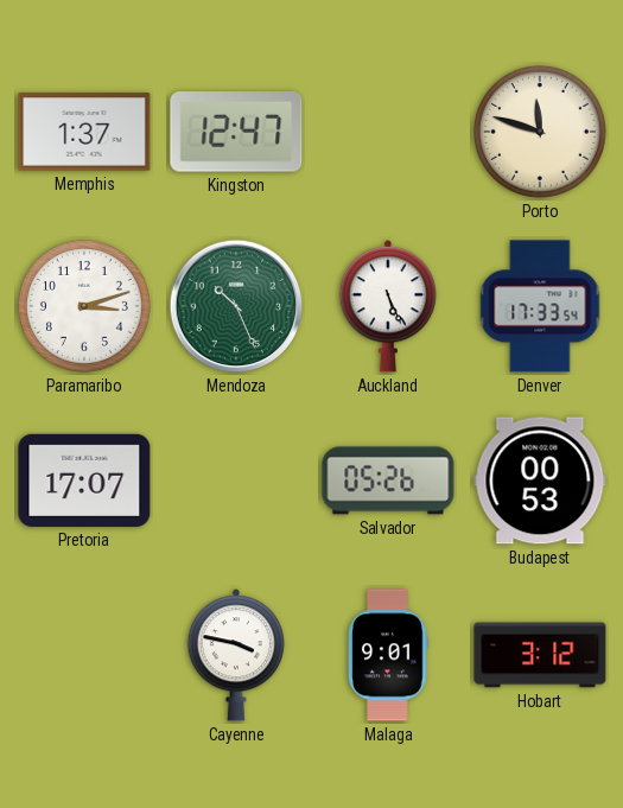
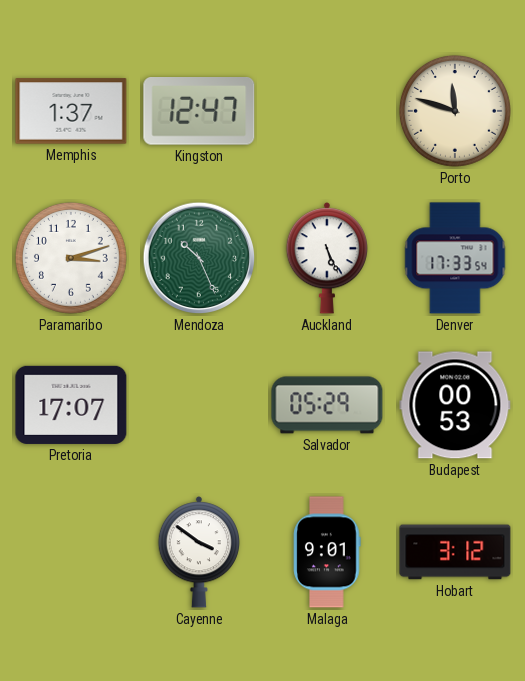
Salvador: 05:26 -> 05:29 (327, 405)
Cayenne: 3:47 -> 3:51 (198, 552)
